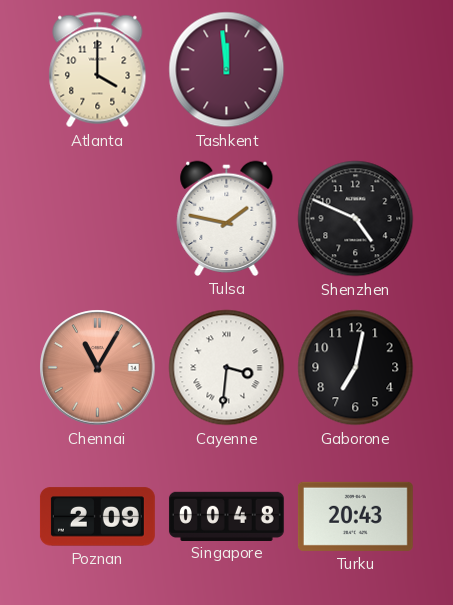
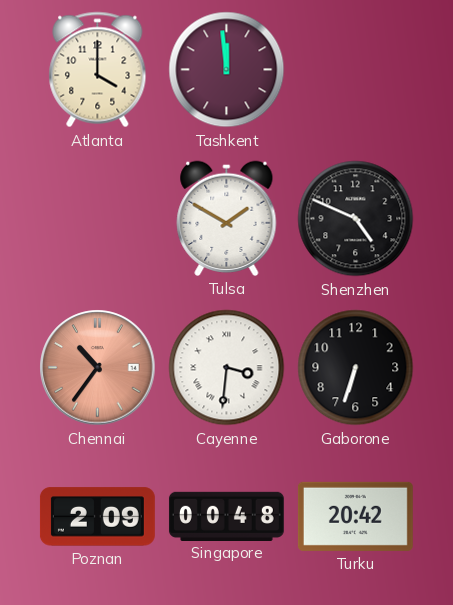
Tulsa: 1:47 -> 1:50 (227, 218)
Chennai: 11:05 -> 10:36 (98, 368)
Gaborone: 7:02 -> 6:33 (356, 368)
Turku: 20:43 -> 20:42 (355, 516)
